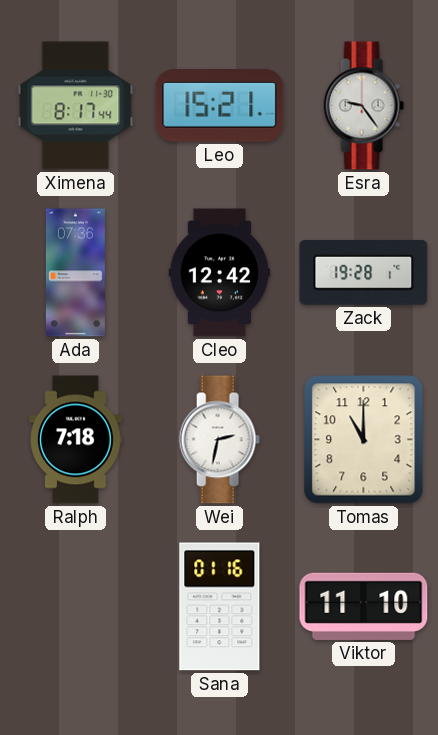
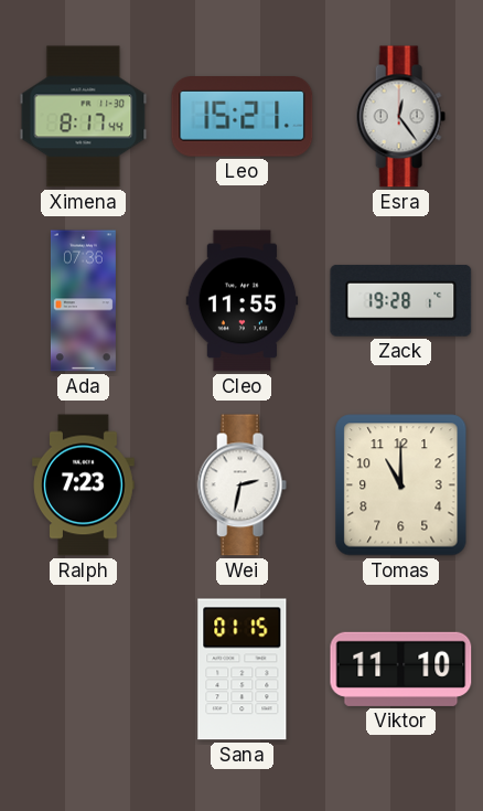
Esra: 9:24 -> 12:24 (400, 117)
Cleo: 12:42 -> 11:55 (243, 301)
Ralph: 7:18 -> 7:23 (84, 485)
Sana: 01:16 -> 01:15 (243, 670)
